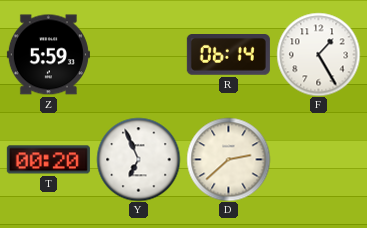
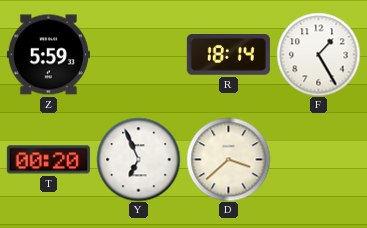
R: 06:14 -> 18:14 (228, 55)
D: 2:38 -> 3:38 (228, 159)
